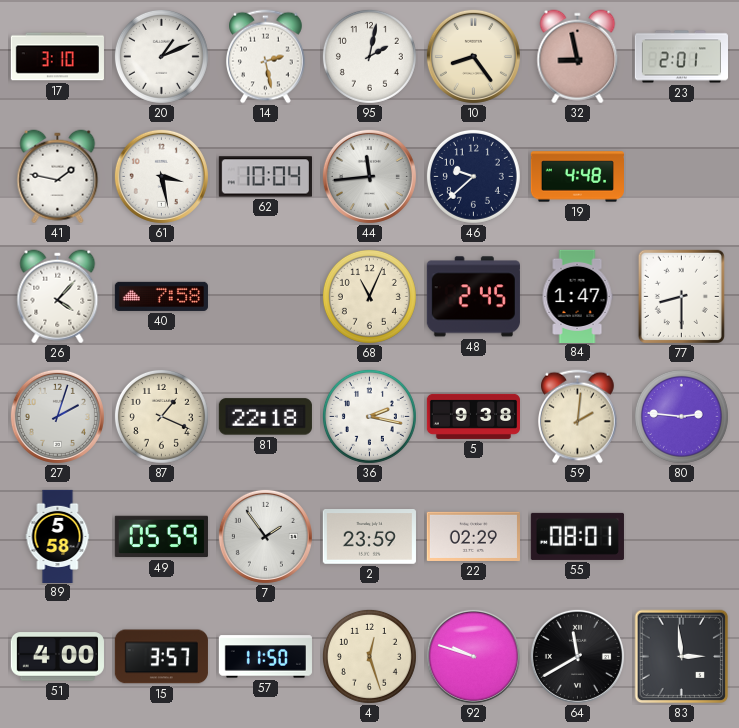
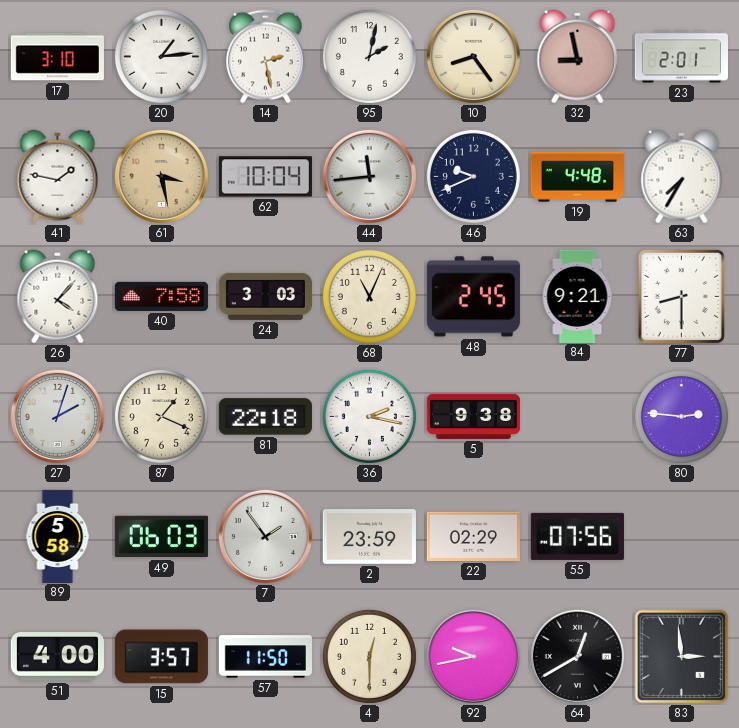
20: 1:11 -> 1:14 (161, 56)
61 dial: white -> champagne (161, 176)
46: 9:38 -> 9:41 (473, 176)
63: none -> 7:35 (682, 177)
24: none -> 3:03 (265, 296)
84: 1:47 -> 9:21 (577, 296)
59: 2:01 -> none (578, 417)
49: 05:59 -> 06:03 (161, 537)
55: 08:01 -> 07:56 (577, 536)
4: 12:27 -> 12:30 (369, 656)
92: 9:48 -> 9:43 (473, 656)
64: 11:40 -> 12:40 (577, 656)
